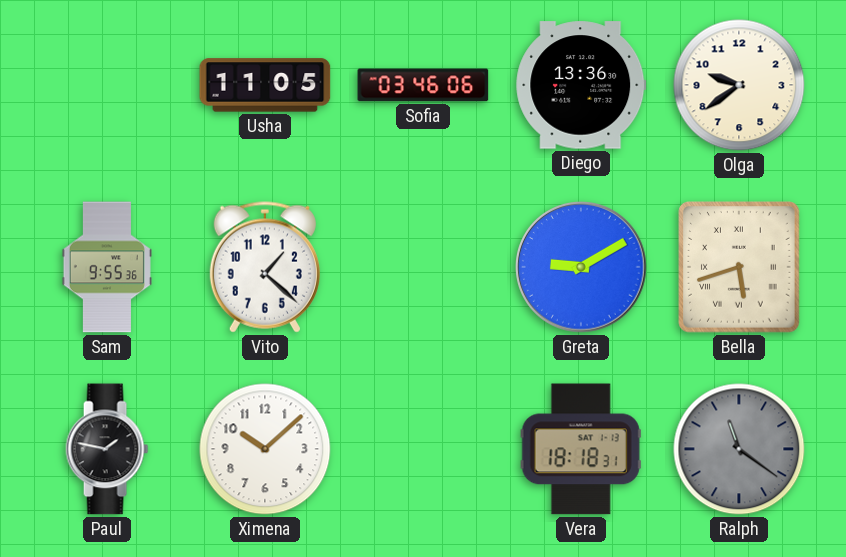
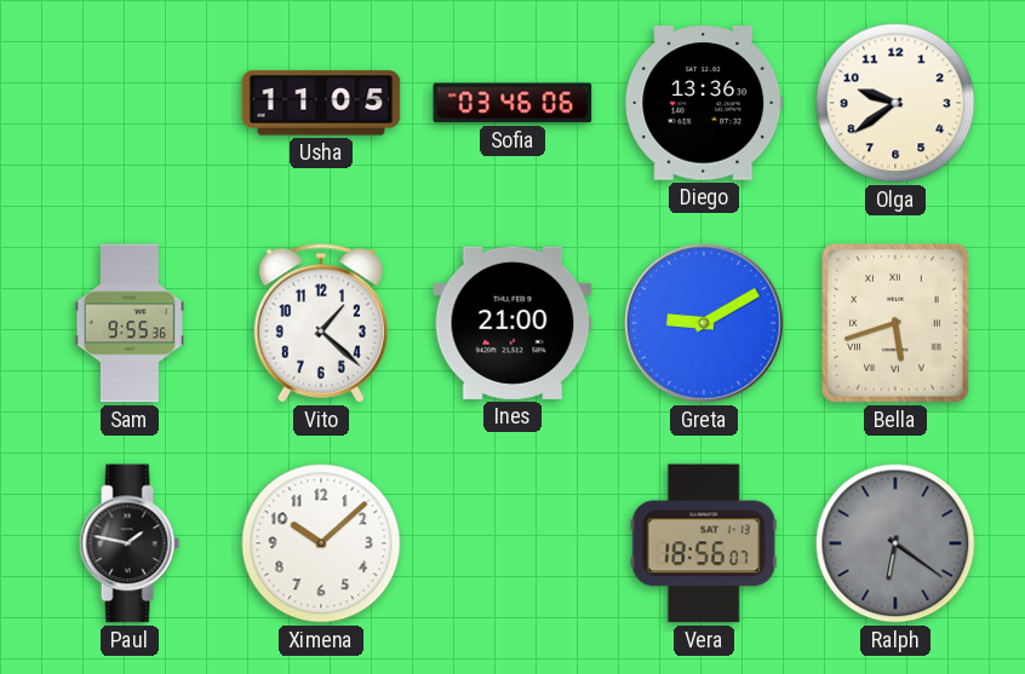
Ines: none -> 21:00 (512, 323)
Vera: 18:18 -> 18:56 (704, 543)
Ralph: 11:21 -> 6:21 (895, 543)
